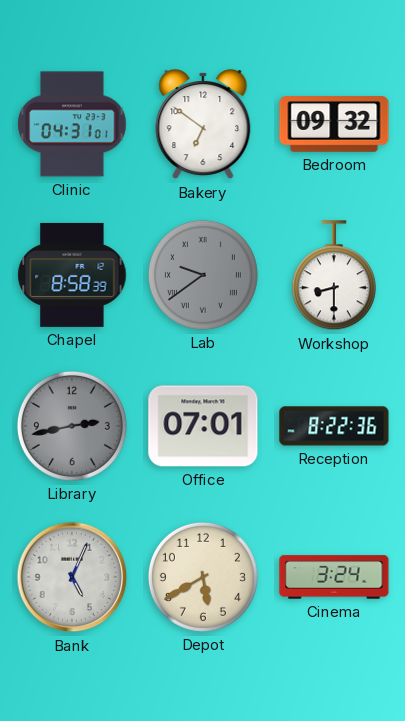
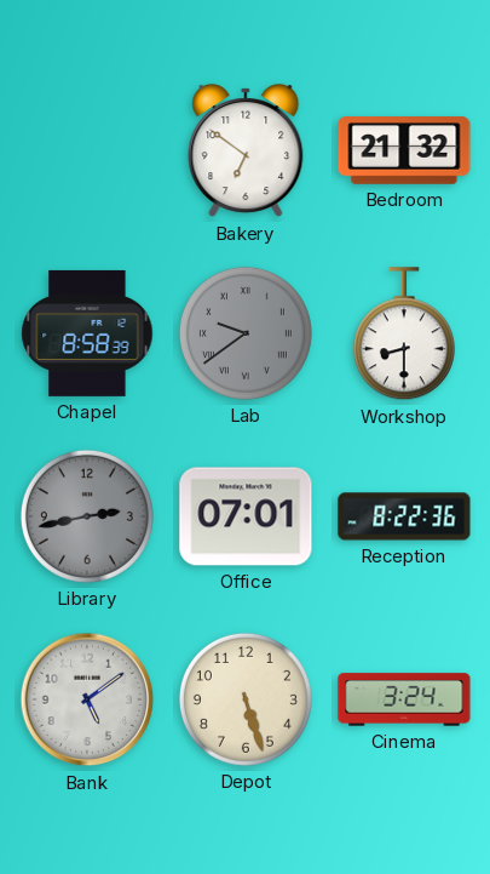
Clinic: 04:31 -> none (72, 124)
Bedroom: 09:32 -> 21:32 (404, 150)
Bank: 5:04 -> 5:09 (87, 699)
Depot: 5:40 -> 5:27 (246, 699)
